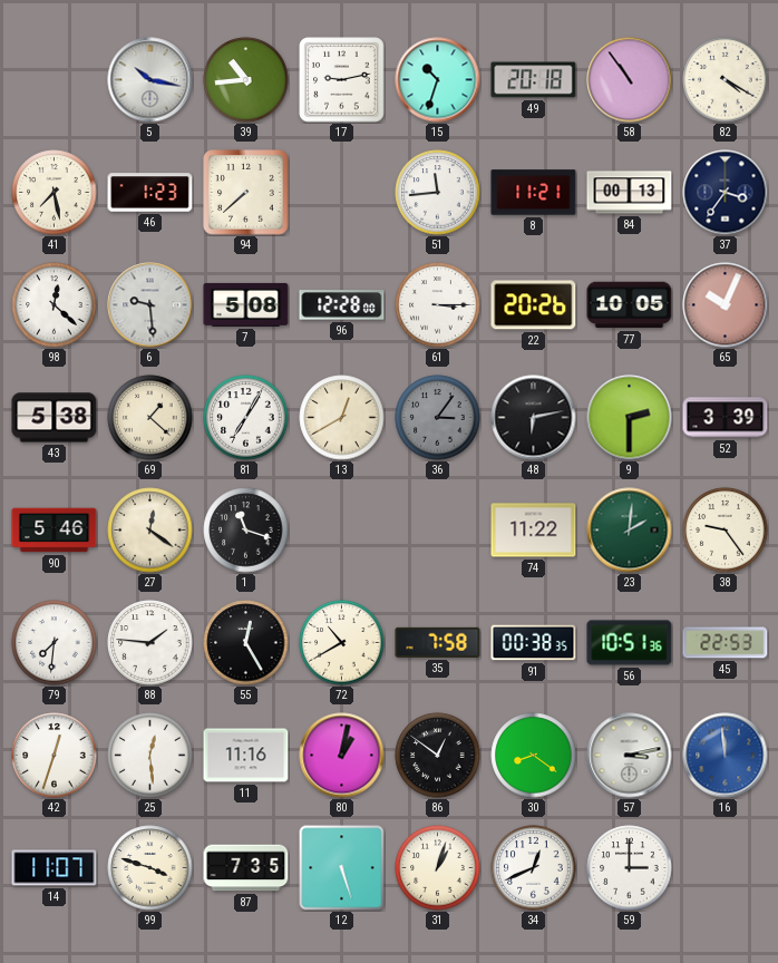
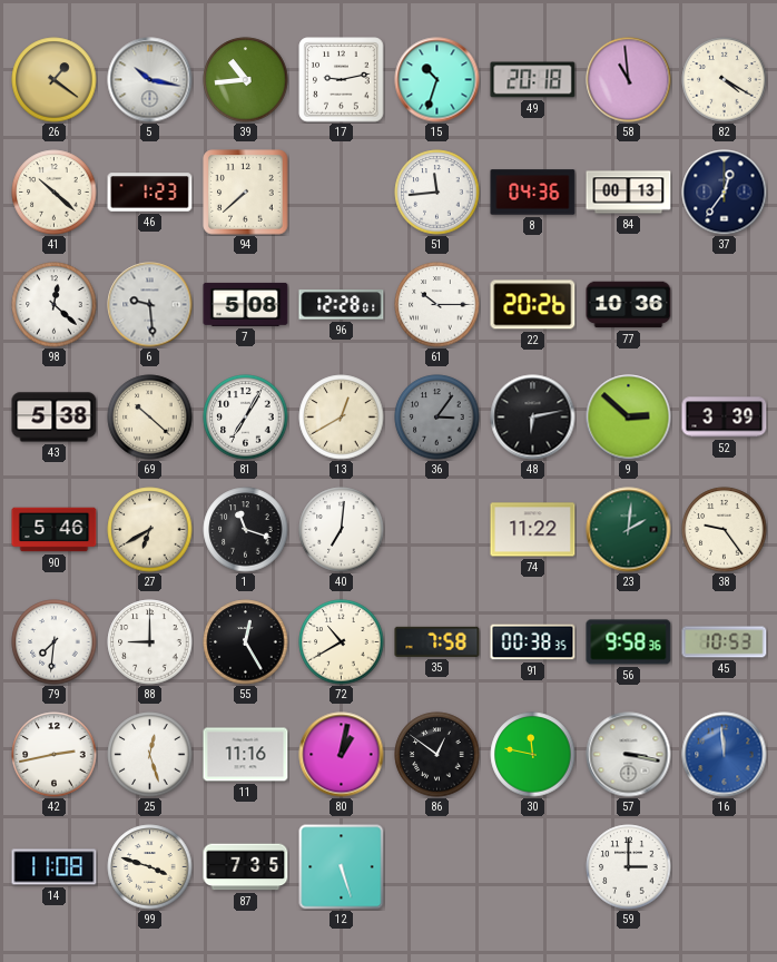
26: none -> 1:21 (55, 80)
58: 10:54 -> 10:59 (629, 80)
41: 7:28 -> 10:22 (55, 193)
8: 11:21 -> 04:36 (533, 193)
37: 3:36 -> 12:36 (725, 193)
96: 12:28:00 -> 12:28:01 (342, 305)
61: 3:15 -> 10:15 (437, 305)
77: 10:05 -> 10:36 (629, 305)
65: 10:04 -> none (726, 305)
69: 1:22 -> 10:22 (150, 418)
9: 2:30 -> 2:52 (629, 418)
27: 12:21 -> 6:40 (150, 530)
40: none -> 7:01 (342, 530)
88: 1:46 -> 9:00 (150, 642)
56: 10:51 -> 9:58 (629, 642)
45: 22:53 -> 10:53 (725, 642)
42: 12:33 -> 2:43 (55, 755)
25: 12:29 -> 12:27 (150, 755)
30: 8:21 -> 11:47 (533, 755)
57: 3:13 -> 3:17 (629, 755)
14: 11:07 -> 11:08 (55, 867)
31: 1:03 -> none (438, 868)
34: 12:41 -> none (534, 868)
